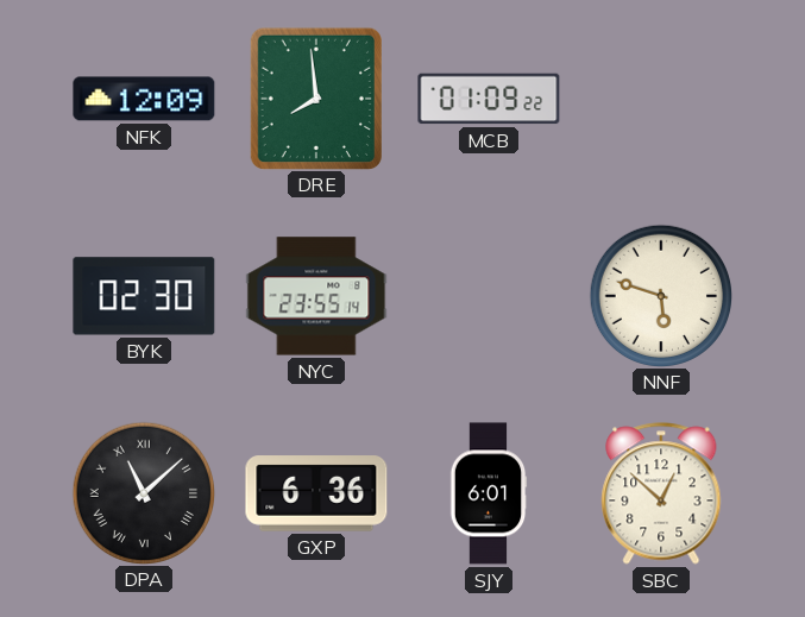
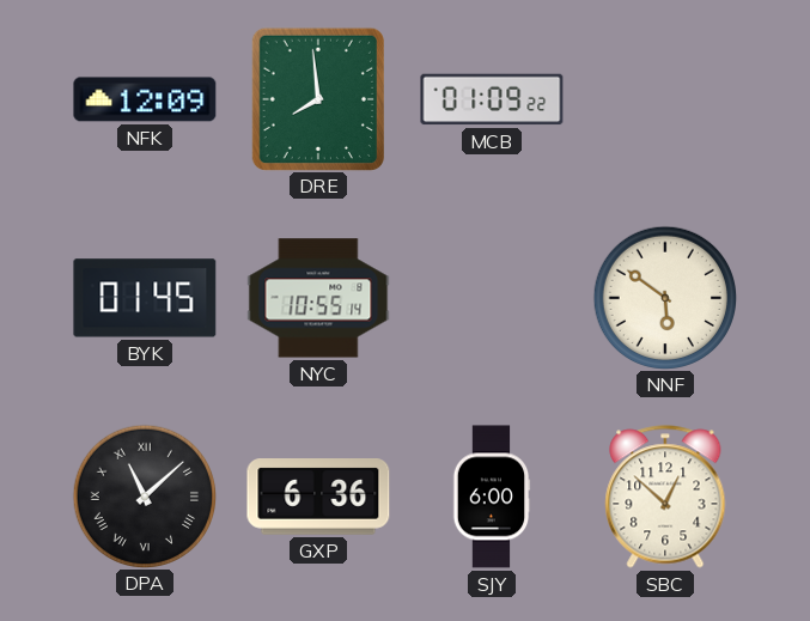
BYK: 02:30 -> 01:45 (145, 298)
NYC: 23:55 -> 10:55 (318, 298)
NNF: 5:48 -> 5:51 (664, 297)
SJY: 6:01 -> 6:00 (492, 497)
